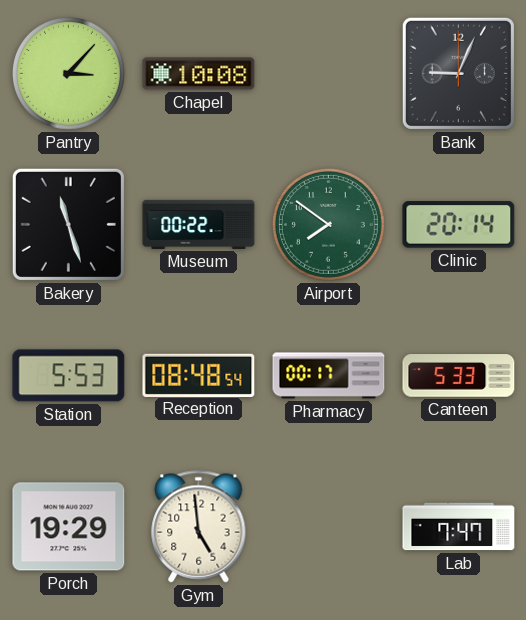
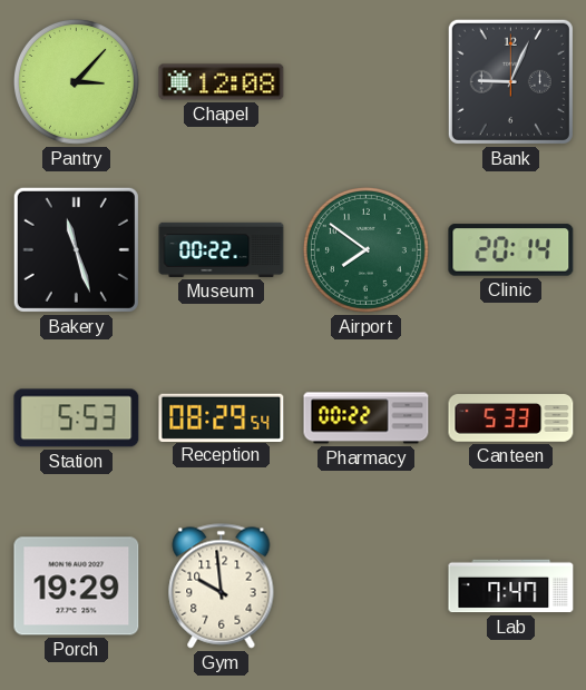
Chapel: 10:08 -> 12:08 (222, 82)
Reception: 08:48 -> 08:29 (222, 417)
Pharmacy: 00:17 -> 00:22 (367, 418)
Gym: 4:59 -> 9:59 (222, 586)
